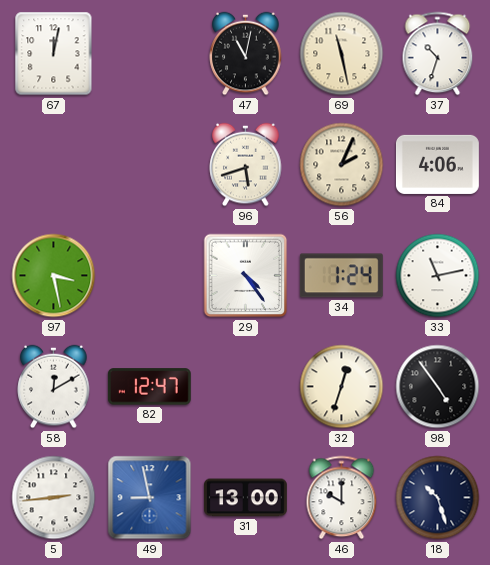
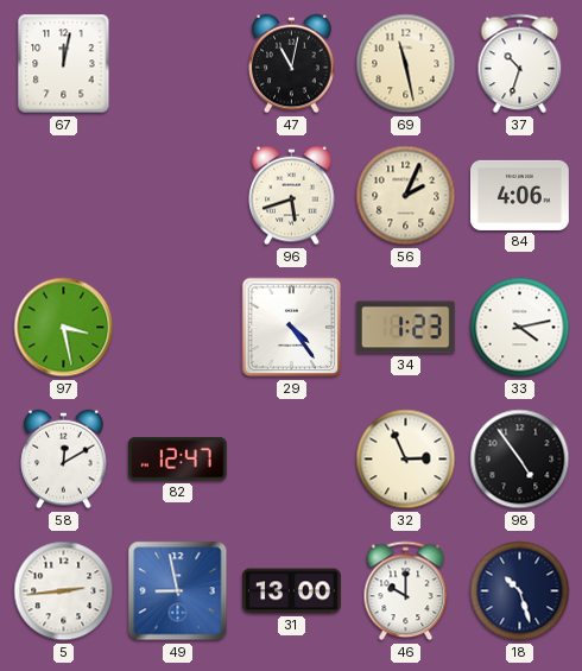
34: 1:24 -> 1:23 (405, 328)
33: 11:13 -> 4:13 (520, 328)
32: 12:33 -> 2:56 (406, 460)
